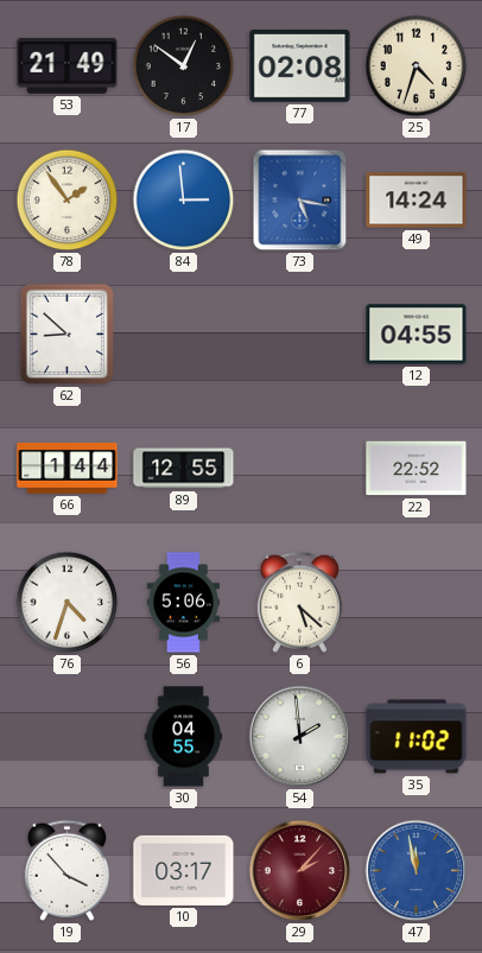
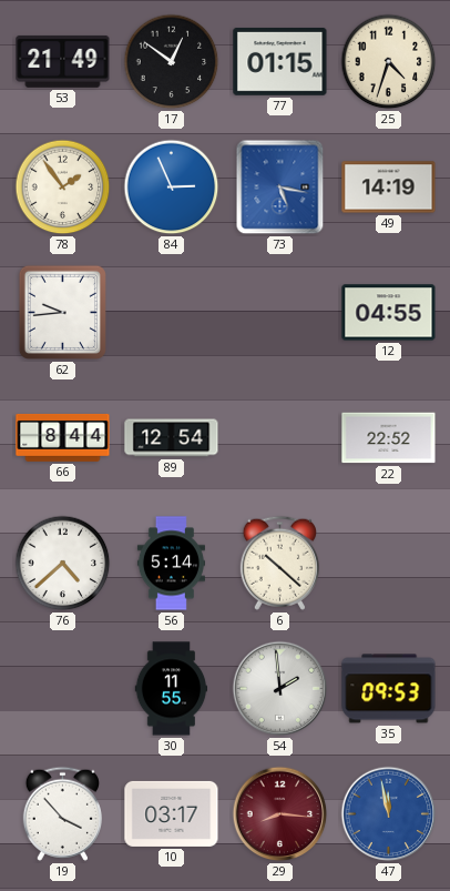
77: 02:08 -> 01:15 (280, 61)
84: 2:59 -> 2:56 (172, 188)
49: 14:24 -> 14:19 (389, 188)
62: 8:52 -> 9:44 (62, 312)
66: 1:44 -> 8:44 (63, 437)
89: 12:55 -> 12:54 (172, 438)
76: 4:33 -> 4:38 (63, 564)
56: 5:06 -> 5:14 (171, 564)
6: 5:22 -> 10:22 (279, 563)
30: 04:55 -> 11:55 (172, 689)
35: 11:02 -> 09:53 (389, 689)
29: 2:07 -> 8:16 (280, 814)
